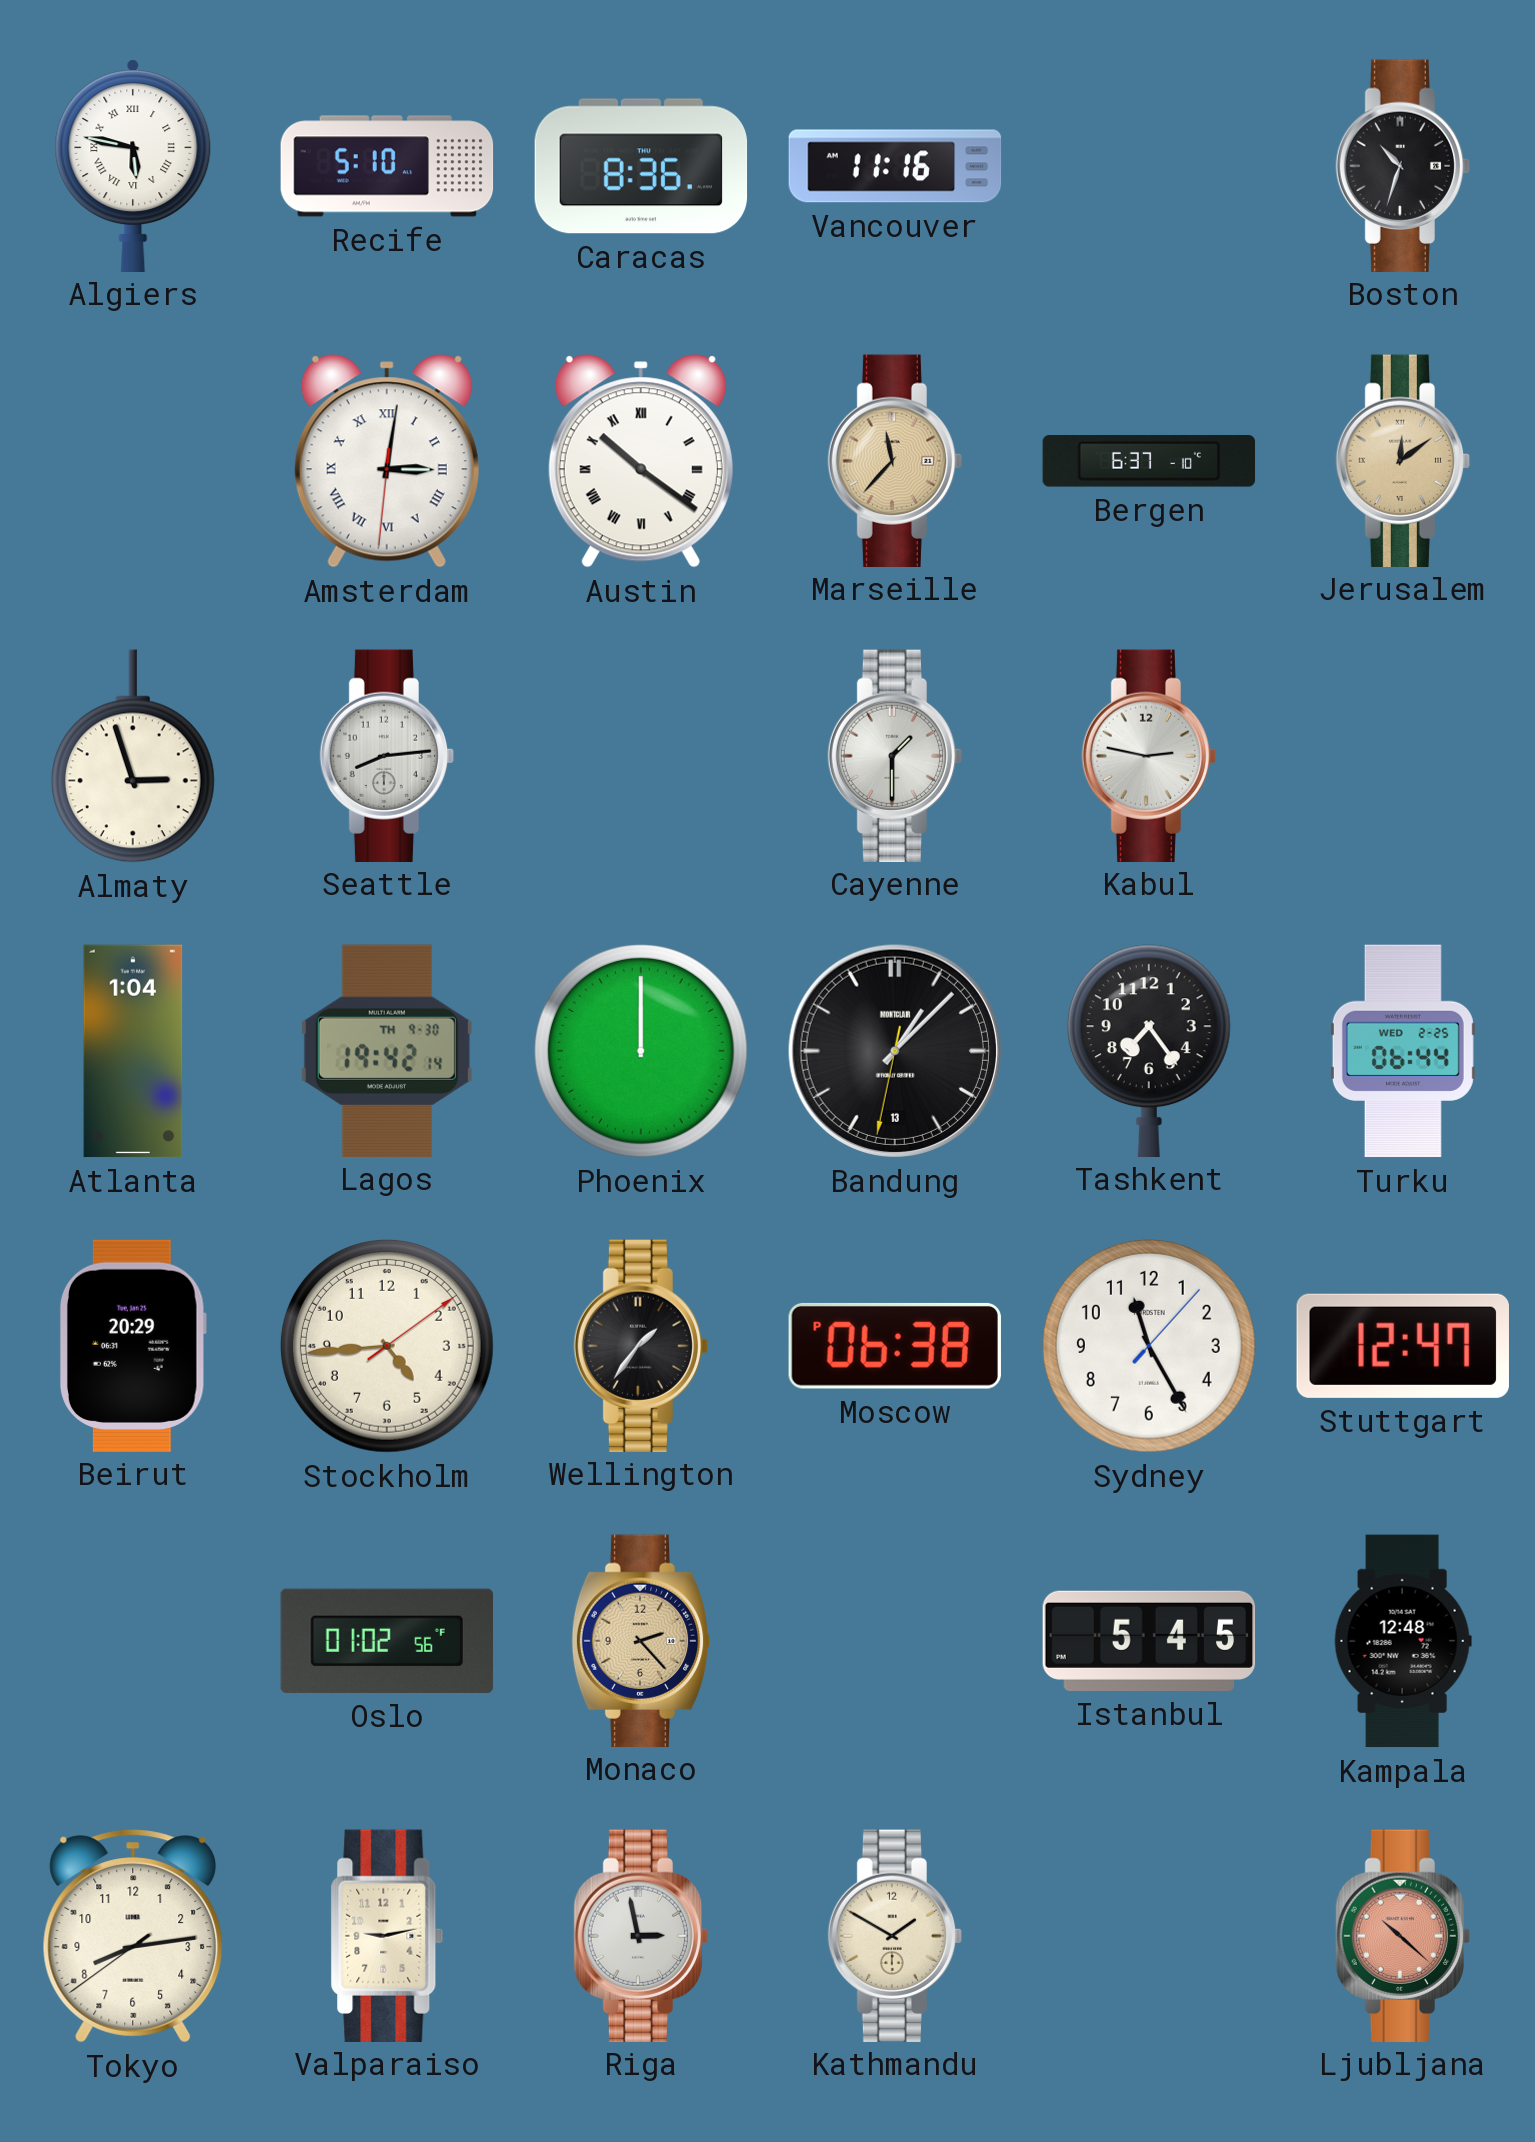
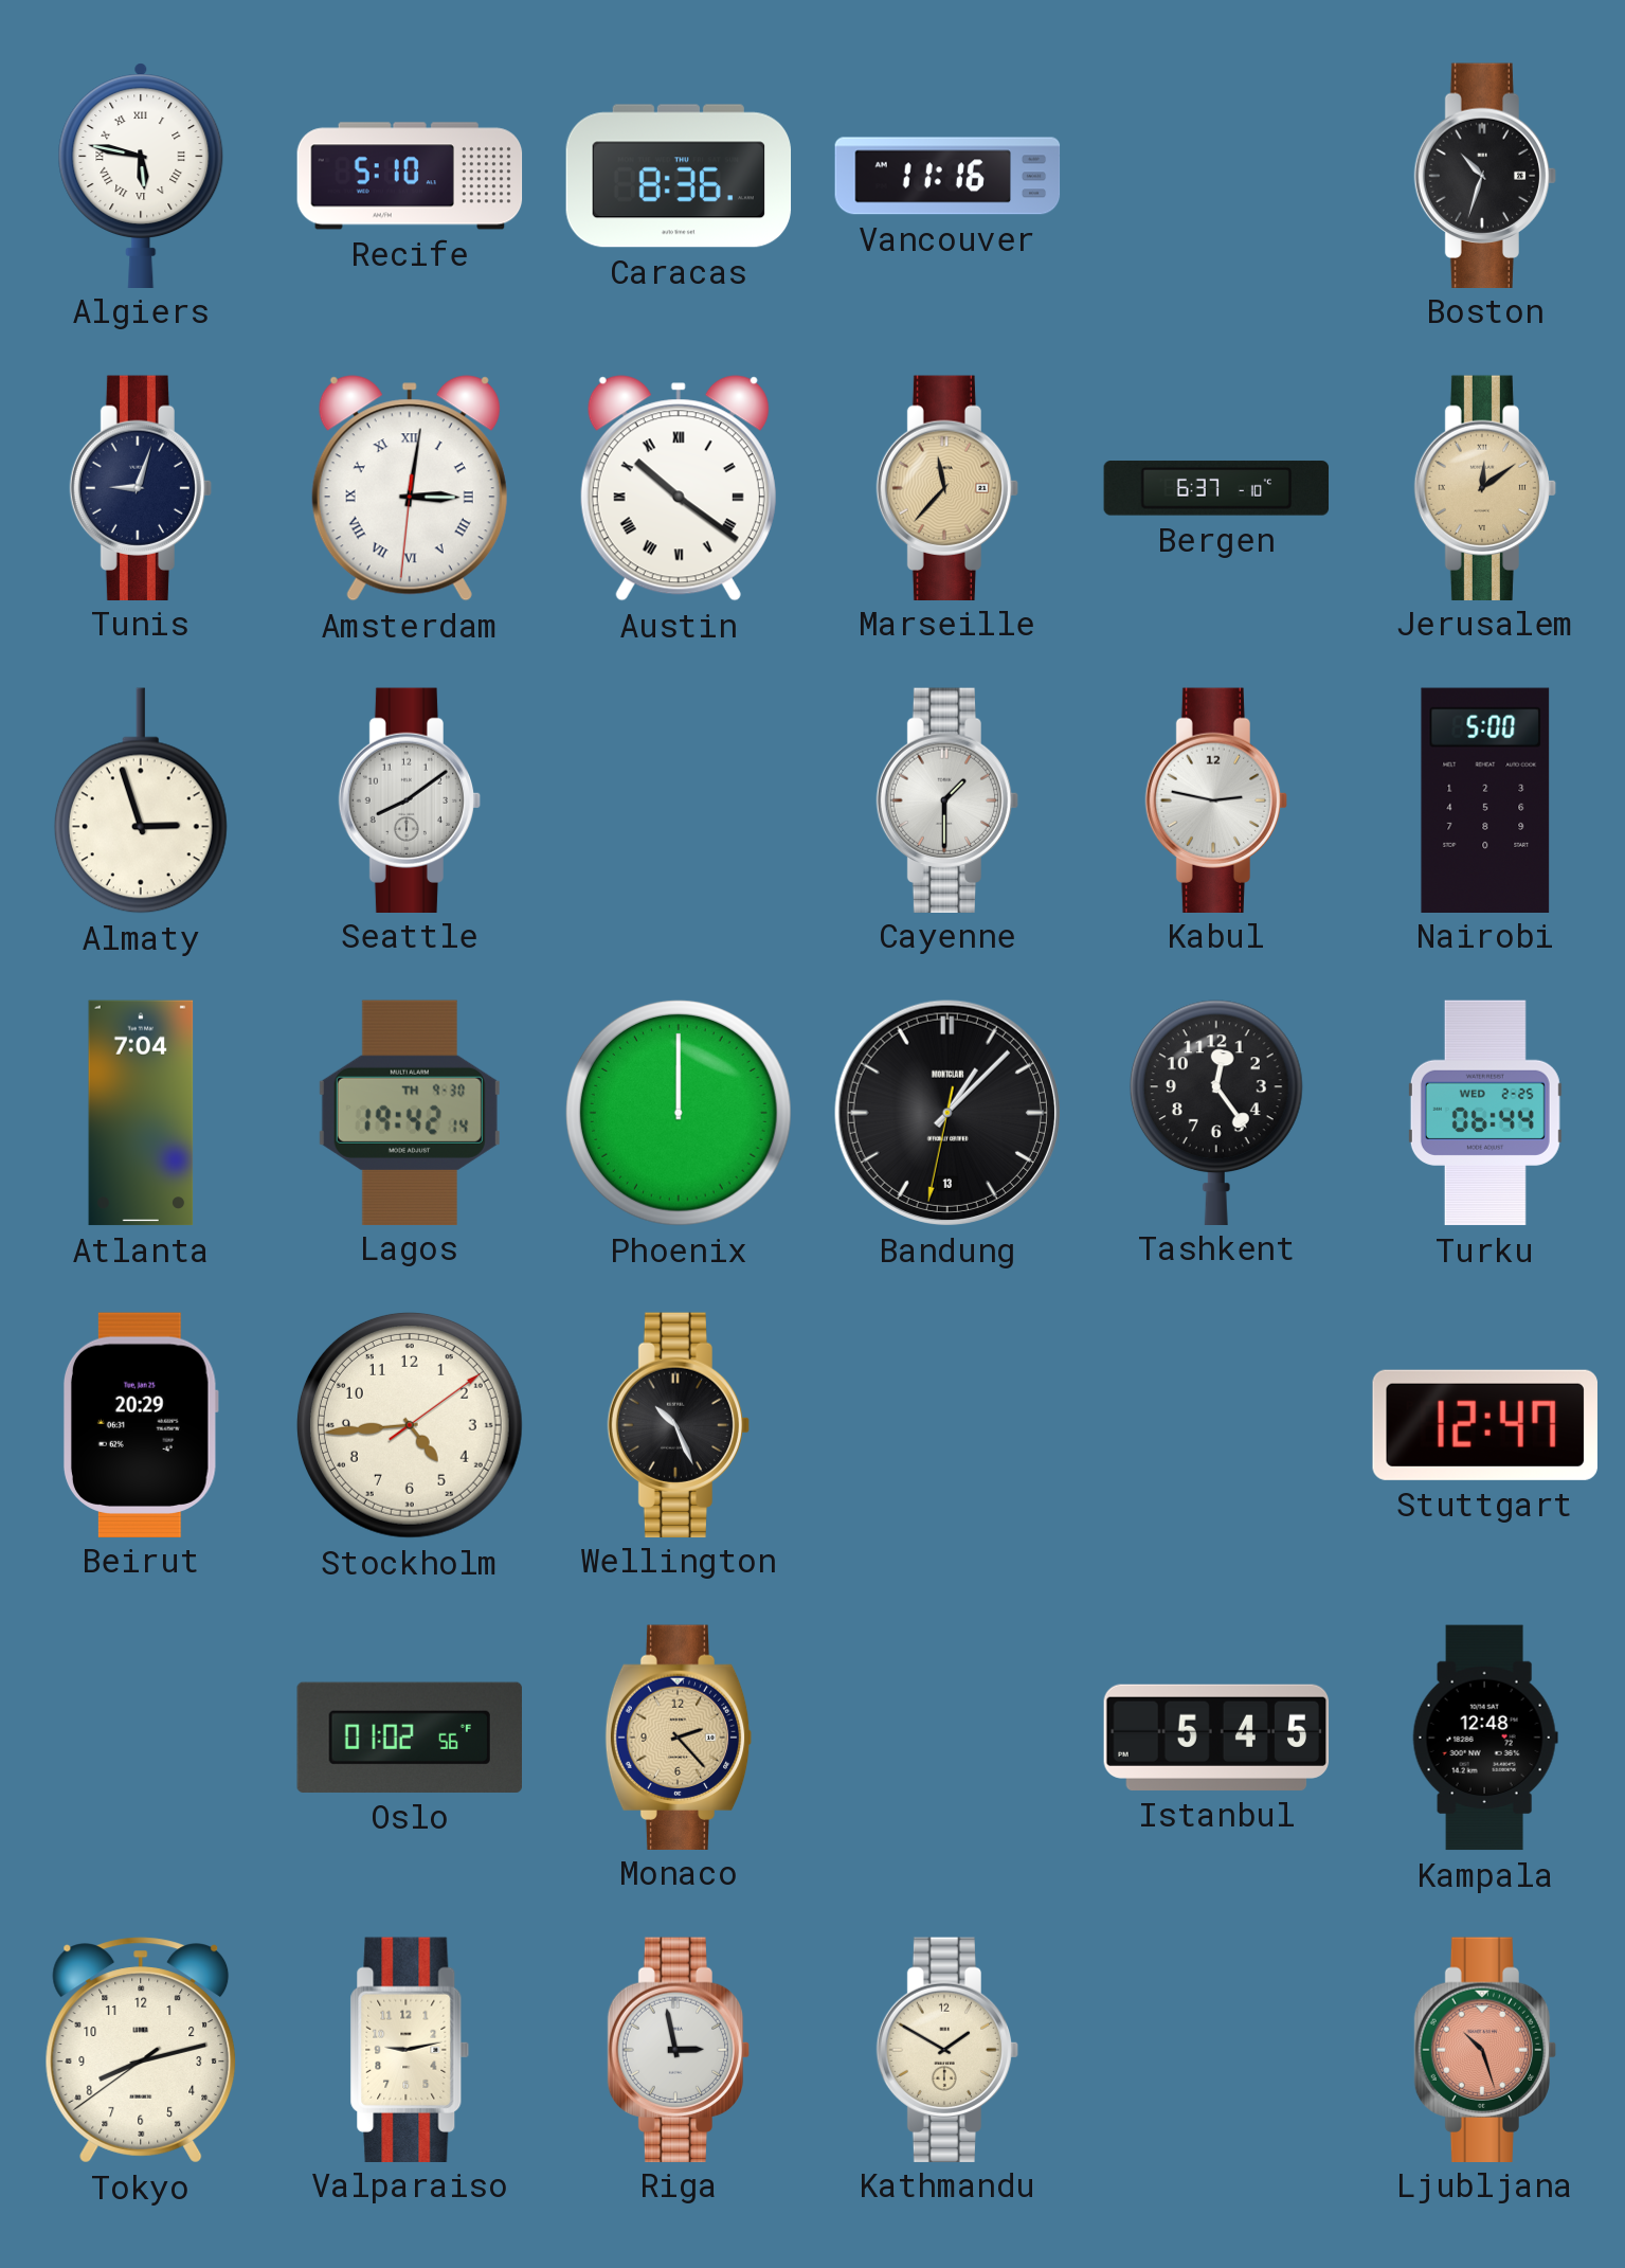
Tunis: none -> 9:03 (141, 487)
Seattle: 8:14 -> 8:09 (410, 799)
Nairobi: none -> 5:00 (1485, 799)
Atlanta: 1:04 -> 7:04 (141, 1113)
Tashkent: 7:24 -> 12:24 (1216, 1112)
Wellington: 1:36 -> 10:26 (679, 1424)
Moscow: 06:38 -> none (895, 1346)
Sydney: 11:25 -> none (1149, 1346)
Tokyo: 8:13 -> 8:12 (141, 2050)
Ljubljana: 10:22 -> 10:27 (1485, 2049)
